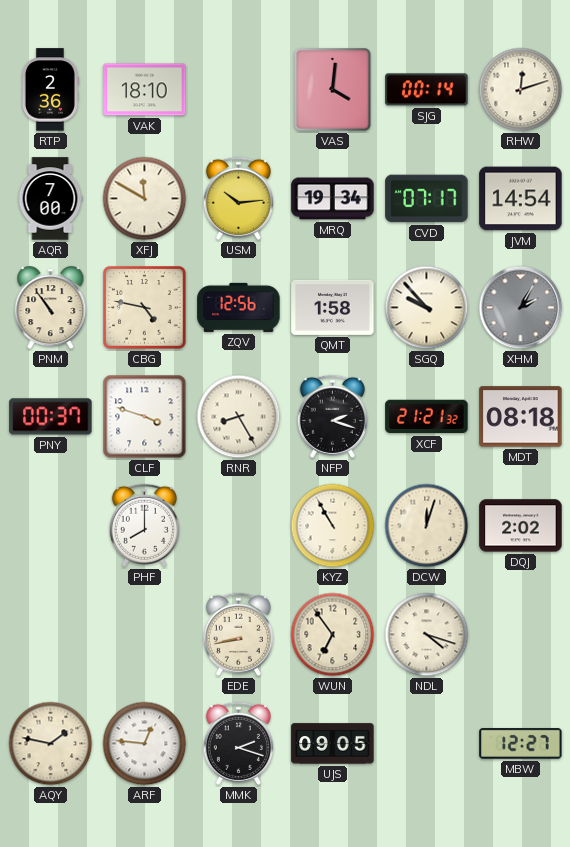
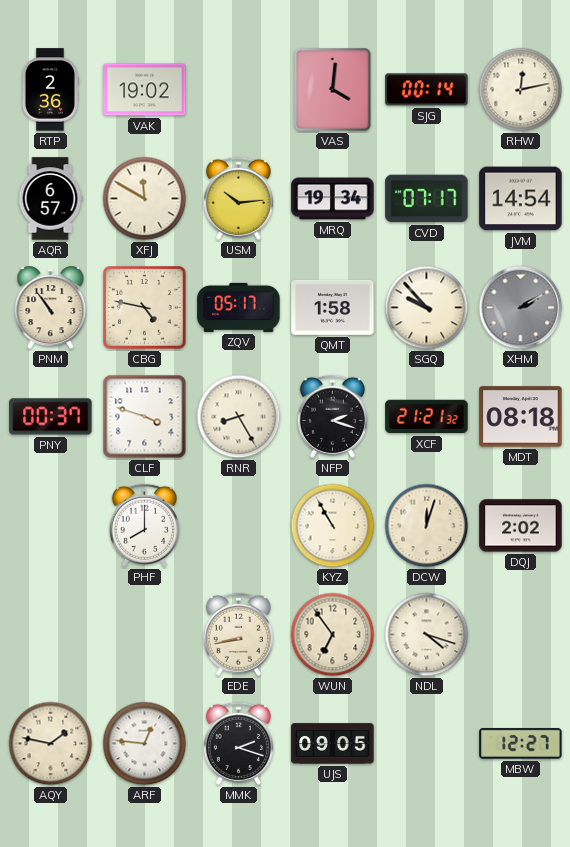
VAK: 18:10 -> 19:02 (145, 90)
RHW: 12:12 -> 12:13 (521, 90)
AQR: 7:00 -> 6:57 (50, 199)
ZQV: 12:56 -> 05:17 (239, 307)
XHM: 2:05 -> 2:10 (521, 308)
